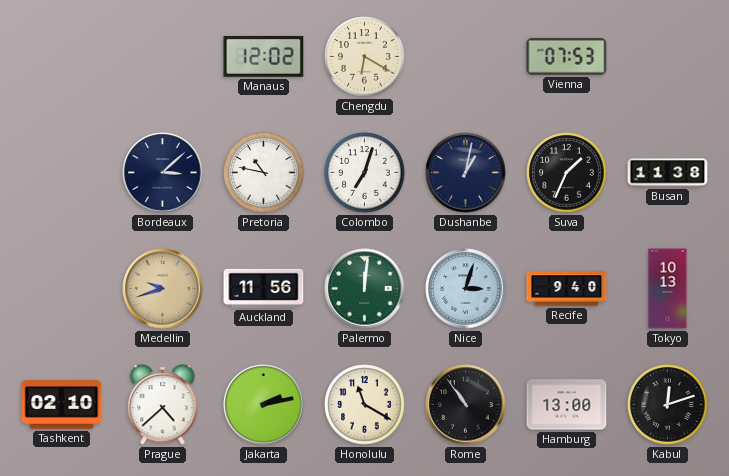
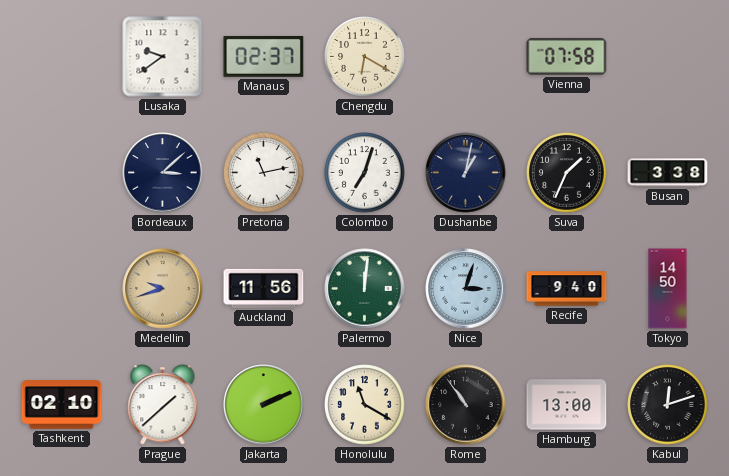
Lusaka: none -> 9:39 (163, 57)
Manaus: 12:02 -> 02:37 (264, 56)
Vienna: 07:53 -> 07:58 (567, 56)
Pretoria: 10:47 -> 11:13 (264, 173)
Busan: 11:38 -> 3:38 (668, 173)
Tokyo: 10:13 -> 14:50 (668, 289)
Prague: 4:38 -> 1:38 (163, 405)
Jakarta: 2:13 -> 2:11 (264, 405)
